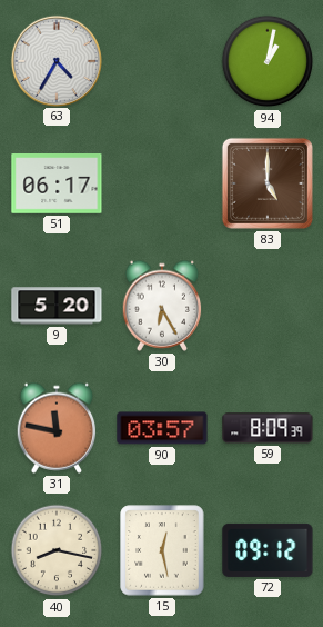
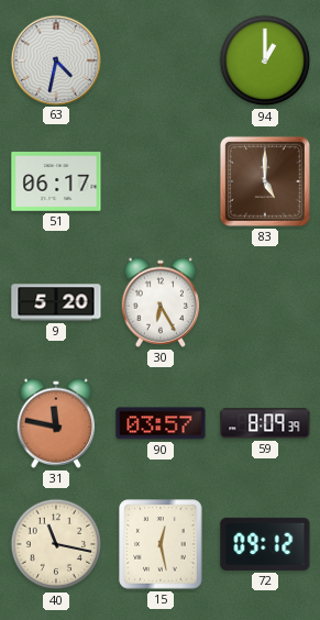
63: 4:35 -> 4:32 (55, 59)
94: 1:02 -> 1:00 (265, 60)
40: 8:17 -> 11:17 (56, 544)
